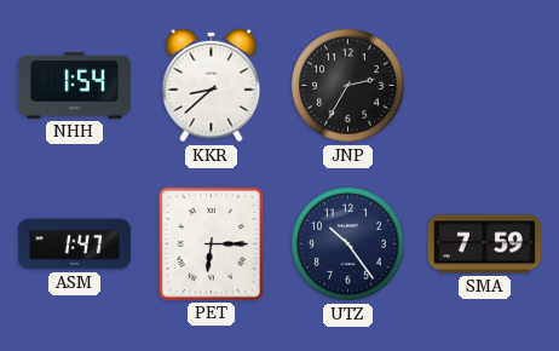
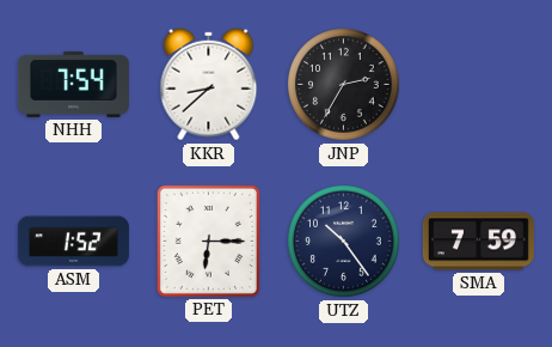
NHH: 1:54 -> 7:54 (73, 84)
ASM: 1:47 -> 1:52 (73, 242)
